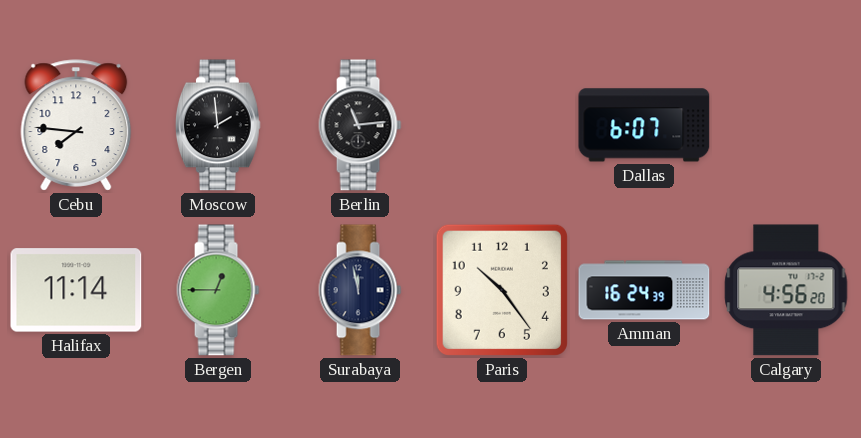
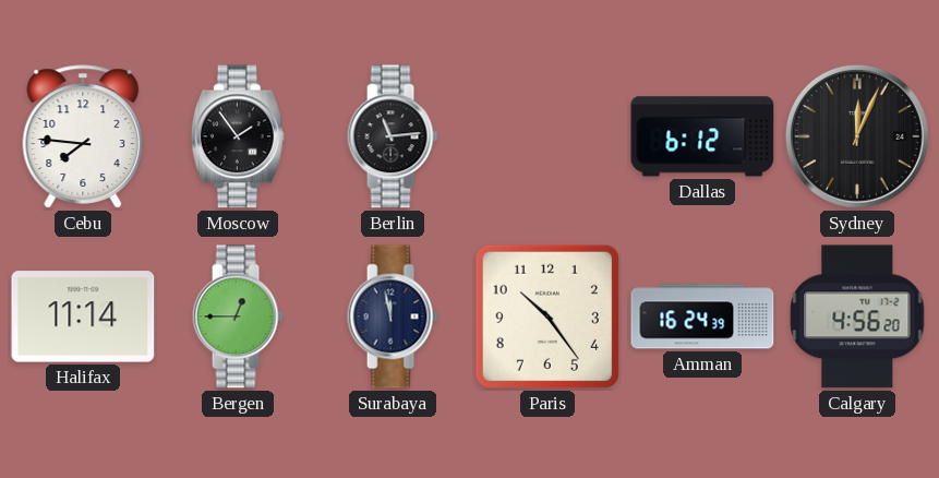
Moscow: 1:59 -> 1:54 (238, 136)
Dallas: 6:07 -> 6:12 (702, 136)
Sydney: none -> 12:04 (857, 136)
